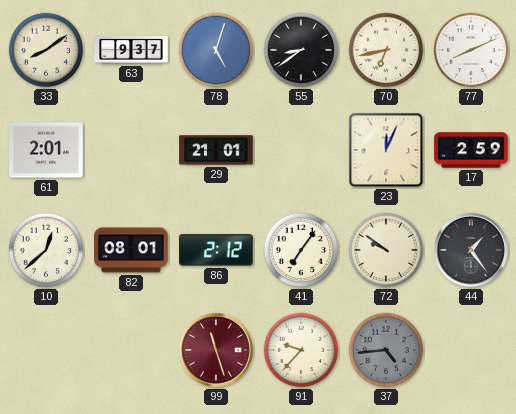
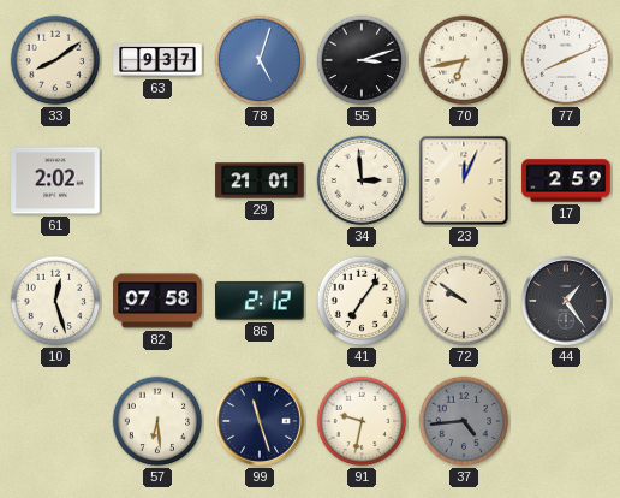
55: 8:39 -> 3:12 (362, 60)
61: 2:01 -> 2:02 (55, 180)
34: none -> 2:59 (362, 180)
10: 12:38 -> 12:27 (55, 301)
82: 08:01 -> 07:58 (157, 301)
57: none -> 6:29 (157, 421)
99 dial: burgundy -> navy (260, 421)
91: 9:37 -> 9:32 (362, 421)
